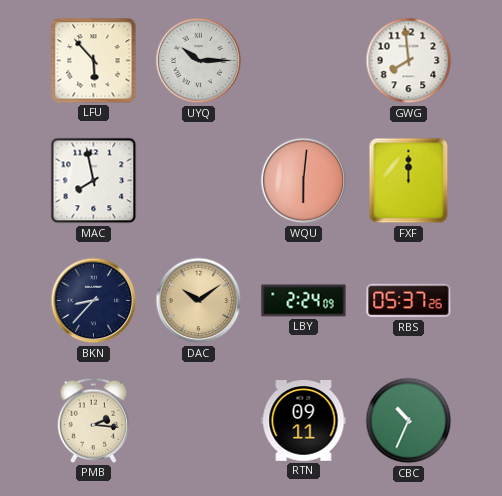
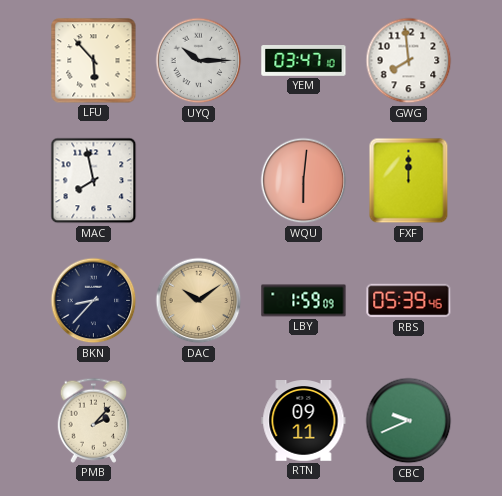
YEM: none -> 03:47 (304, 61)
LBY: 2:24 -> 1:59 (304, 301)
RBS: 05:37 -> 05:39 (409, 301)
PMB: 2:16 -> 2:07 (94, 420)
CBC: 10:34 -> 9:41 (409, 421)
